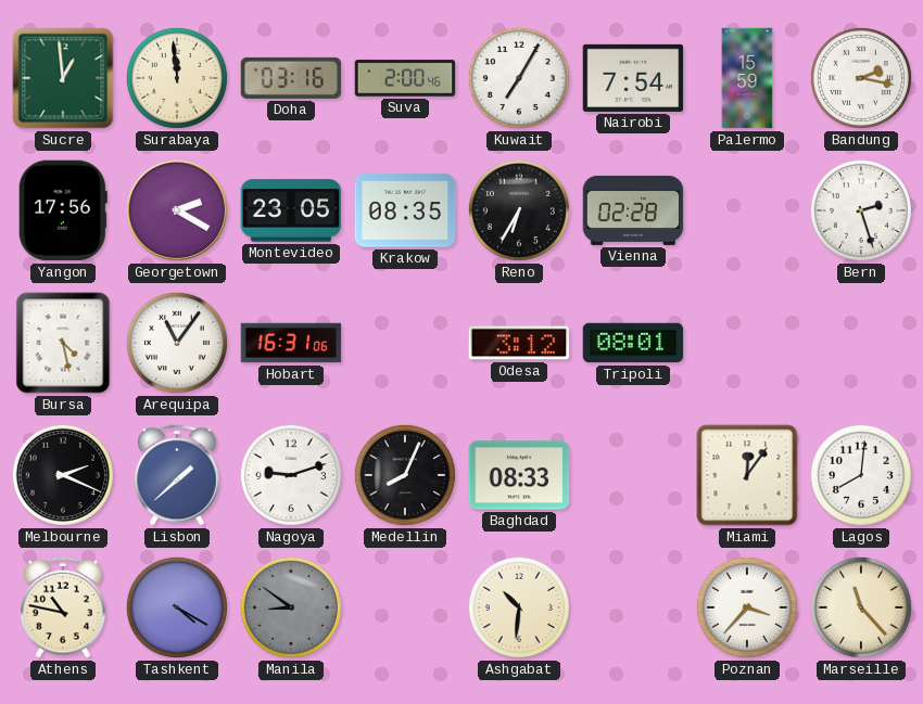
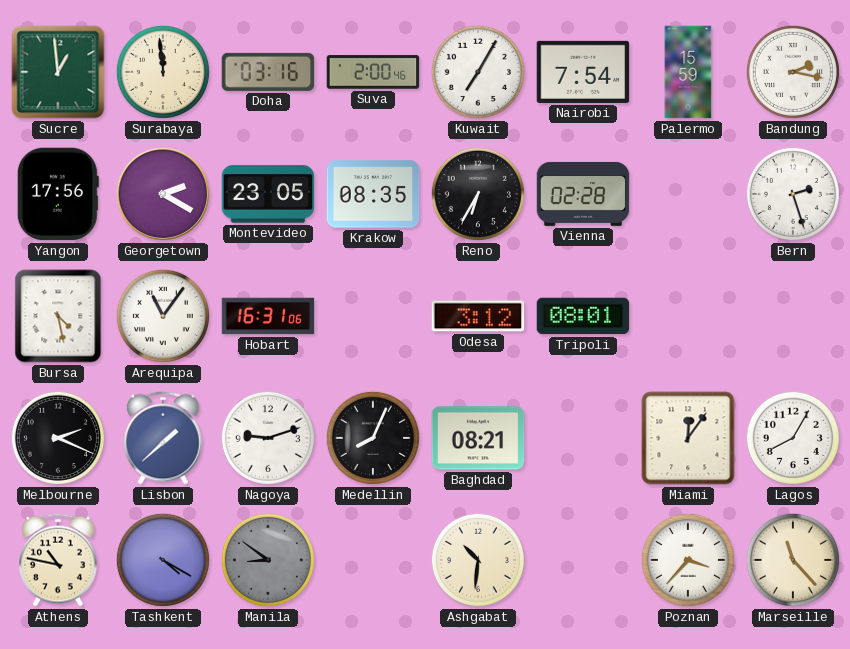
Baghdad: 08:33 -> 08:21 (478, 438)
Lagos: 8:01 -> 8:05 (793, 438)
